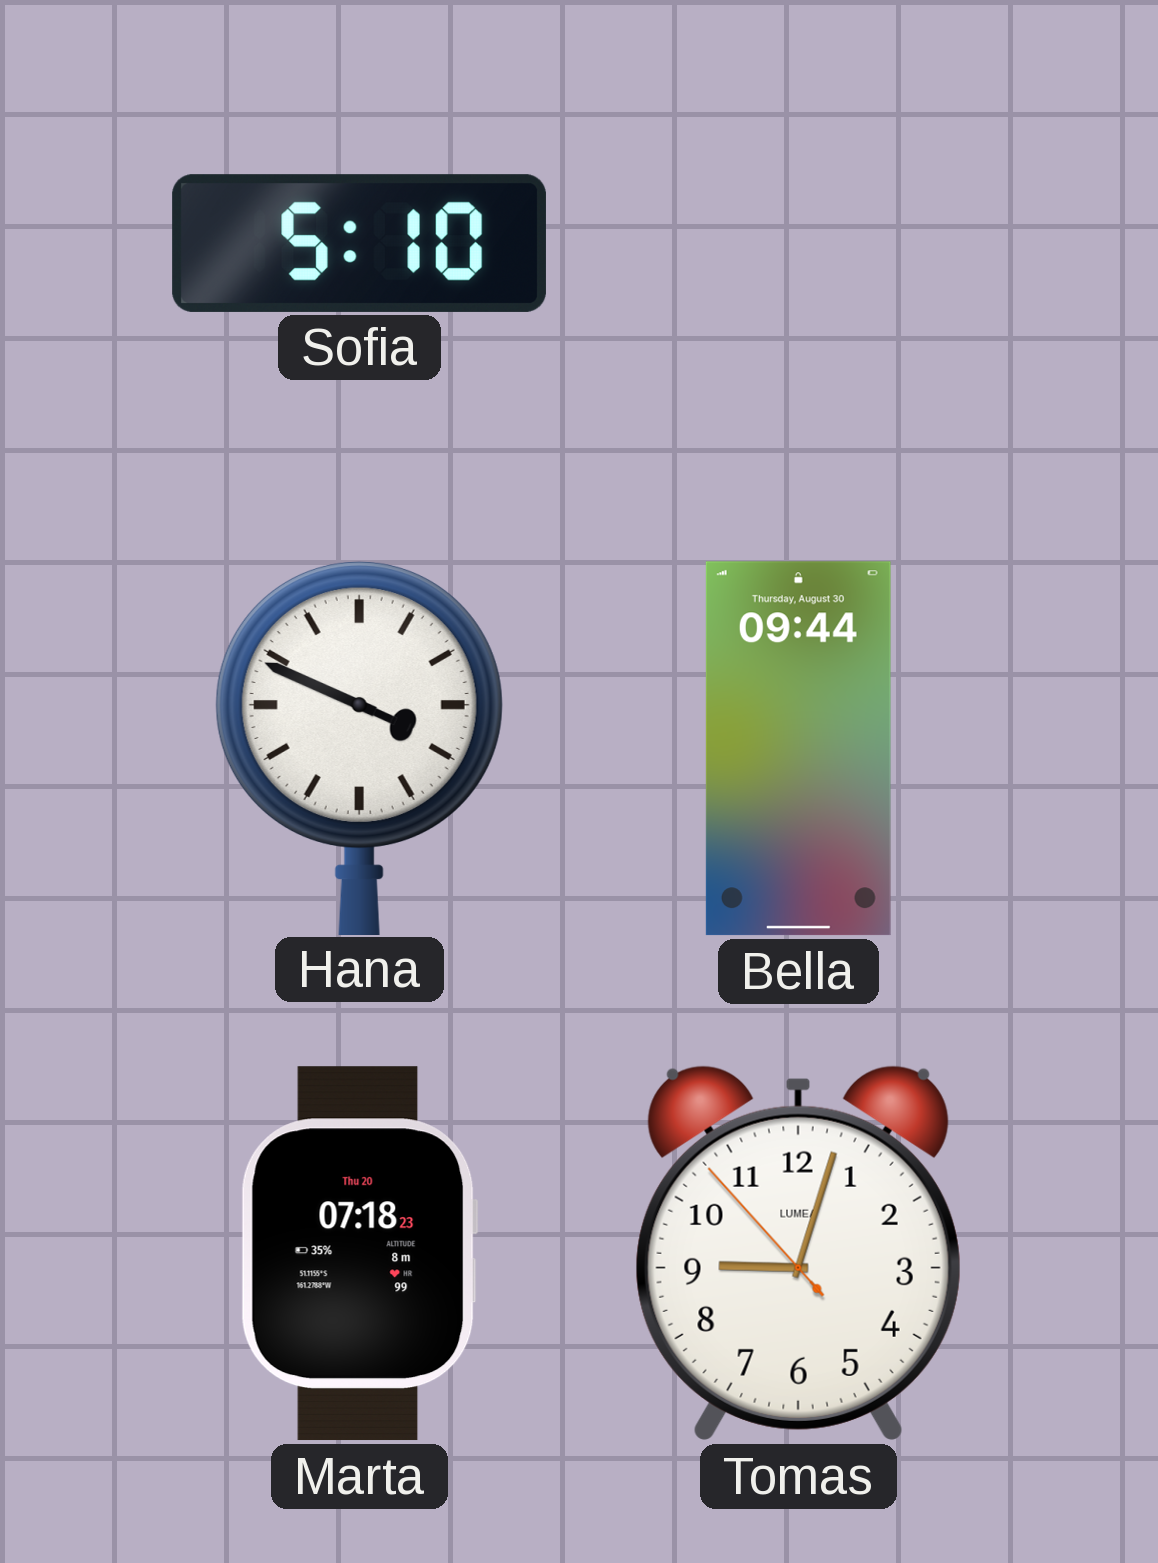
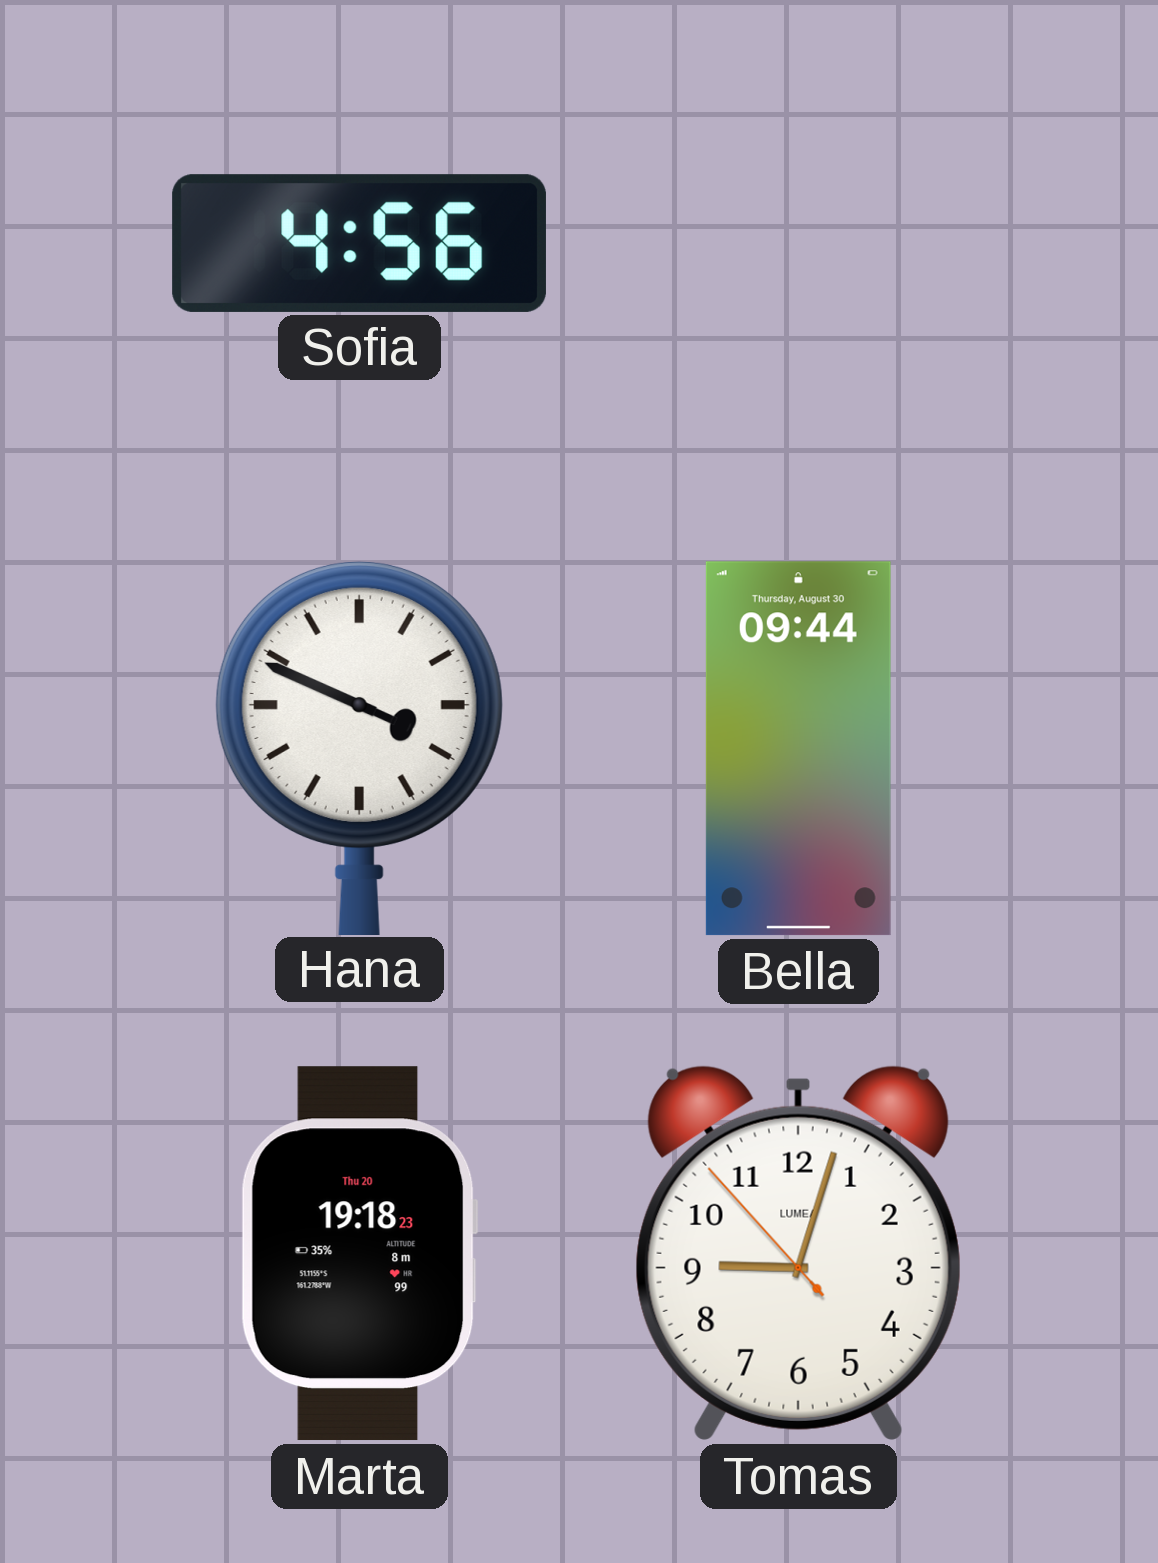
Sofia: 5:10 -> 4:56 (359, 243)
Marta: 07:18 -> 19:18 (359, 1254)
